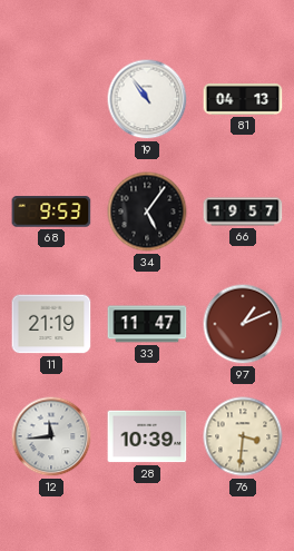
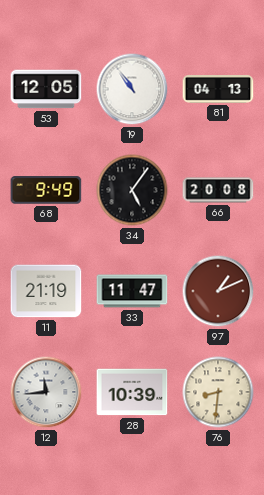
53: none -> 12:05 (46, 89)
68: 9:53 -> 9:49 (46, 190)
66: 19:57 -> 20:08 (218, 190)
76: 3:31 -> 8:31 (218, 392)
